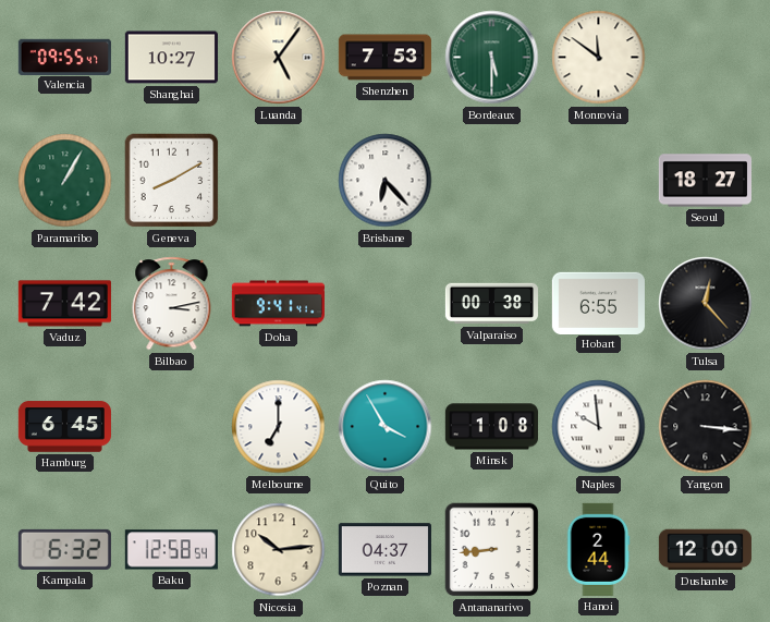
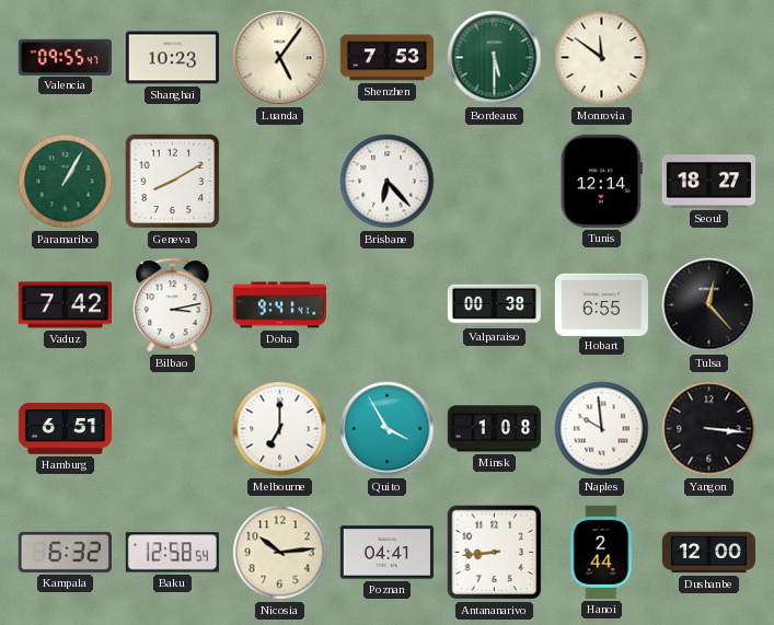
Shanghai: 10:27 -> 10:23 (172, 58)
Tunis: none -> 12:14 (601, 181)
Hamburg: 6:45 -> 6:51 (65, 429)
Poznan: 04:37 -> 04:41 (386, 553)
